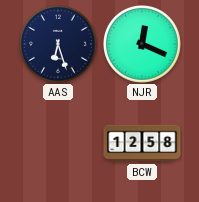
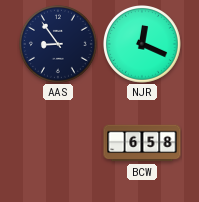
AAS: 6:27 -> 8:54 (59, 45)
BCW: 12:58 -> 6:58 (142, 143)
